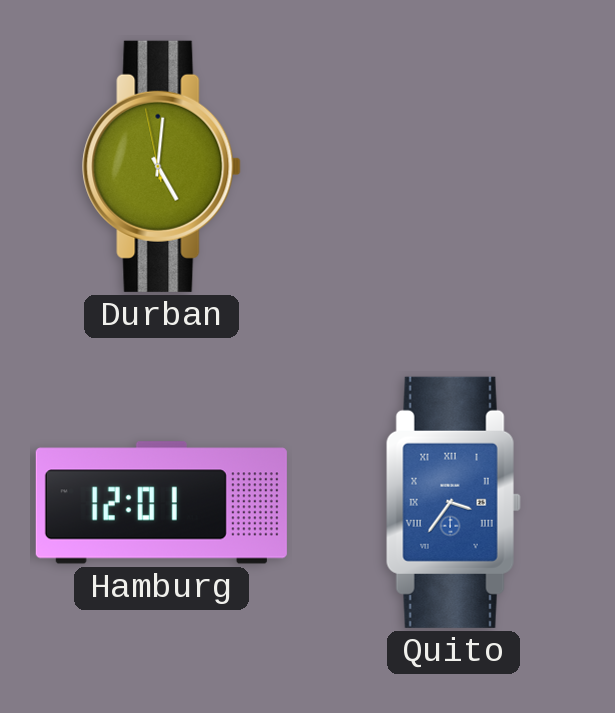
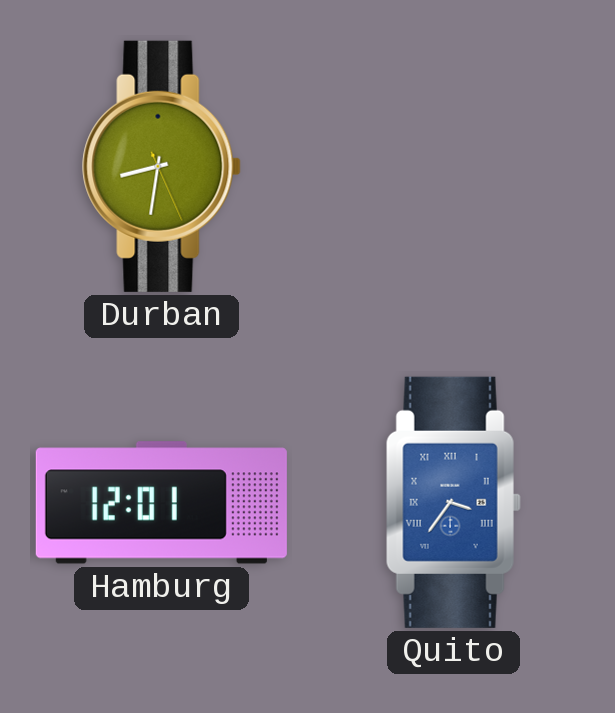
Durban: 5:00 -> 8:31 (162, 166)
